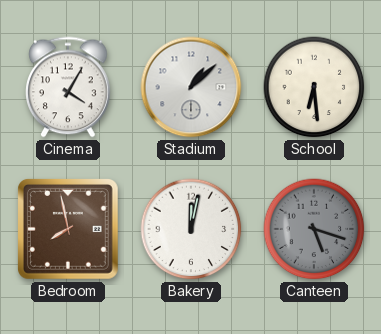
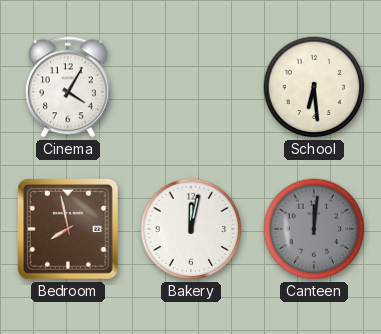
Stadium: 1:08 -> none (191, 87)
Canteen: 5:18 -> 12:01 (314, 229)
